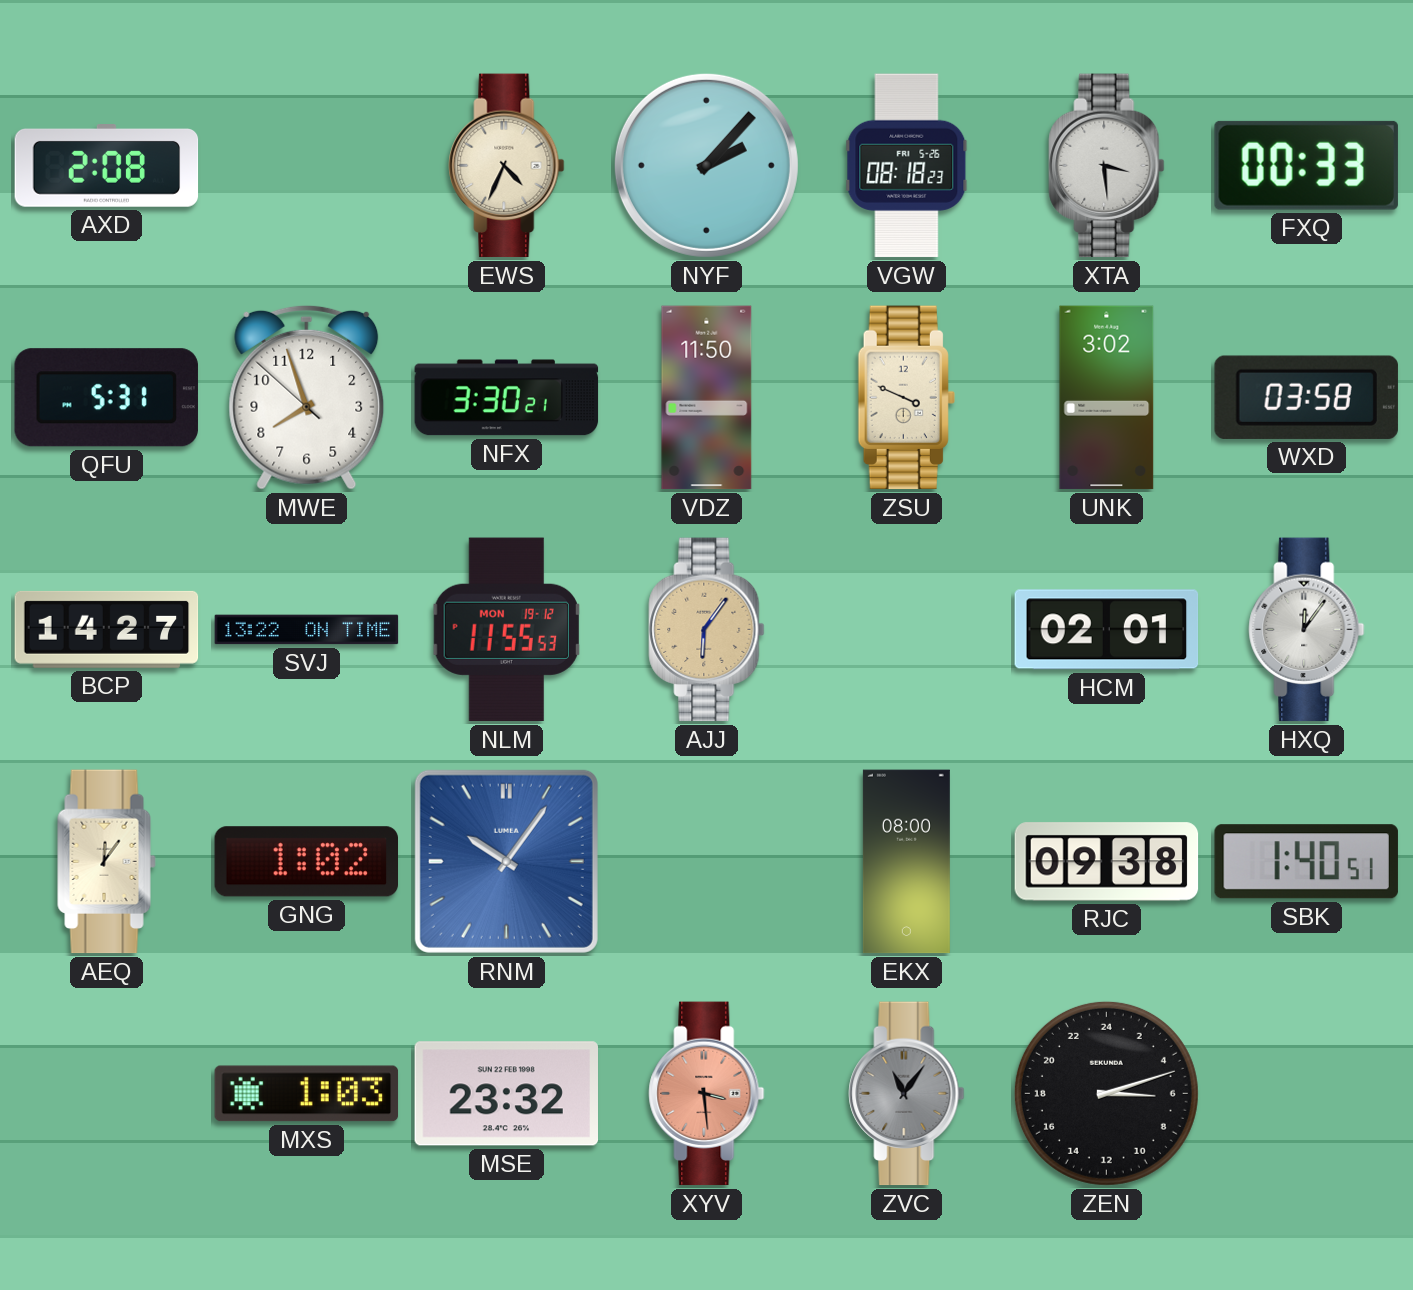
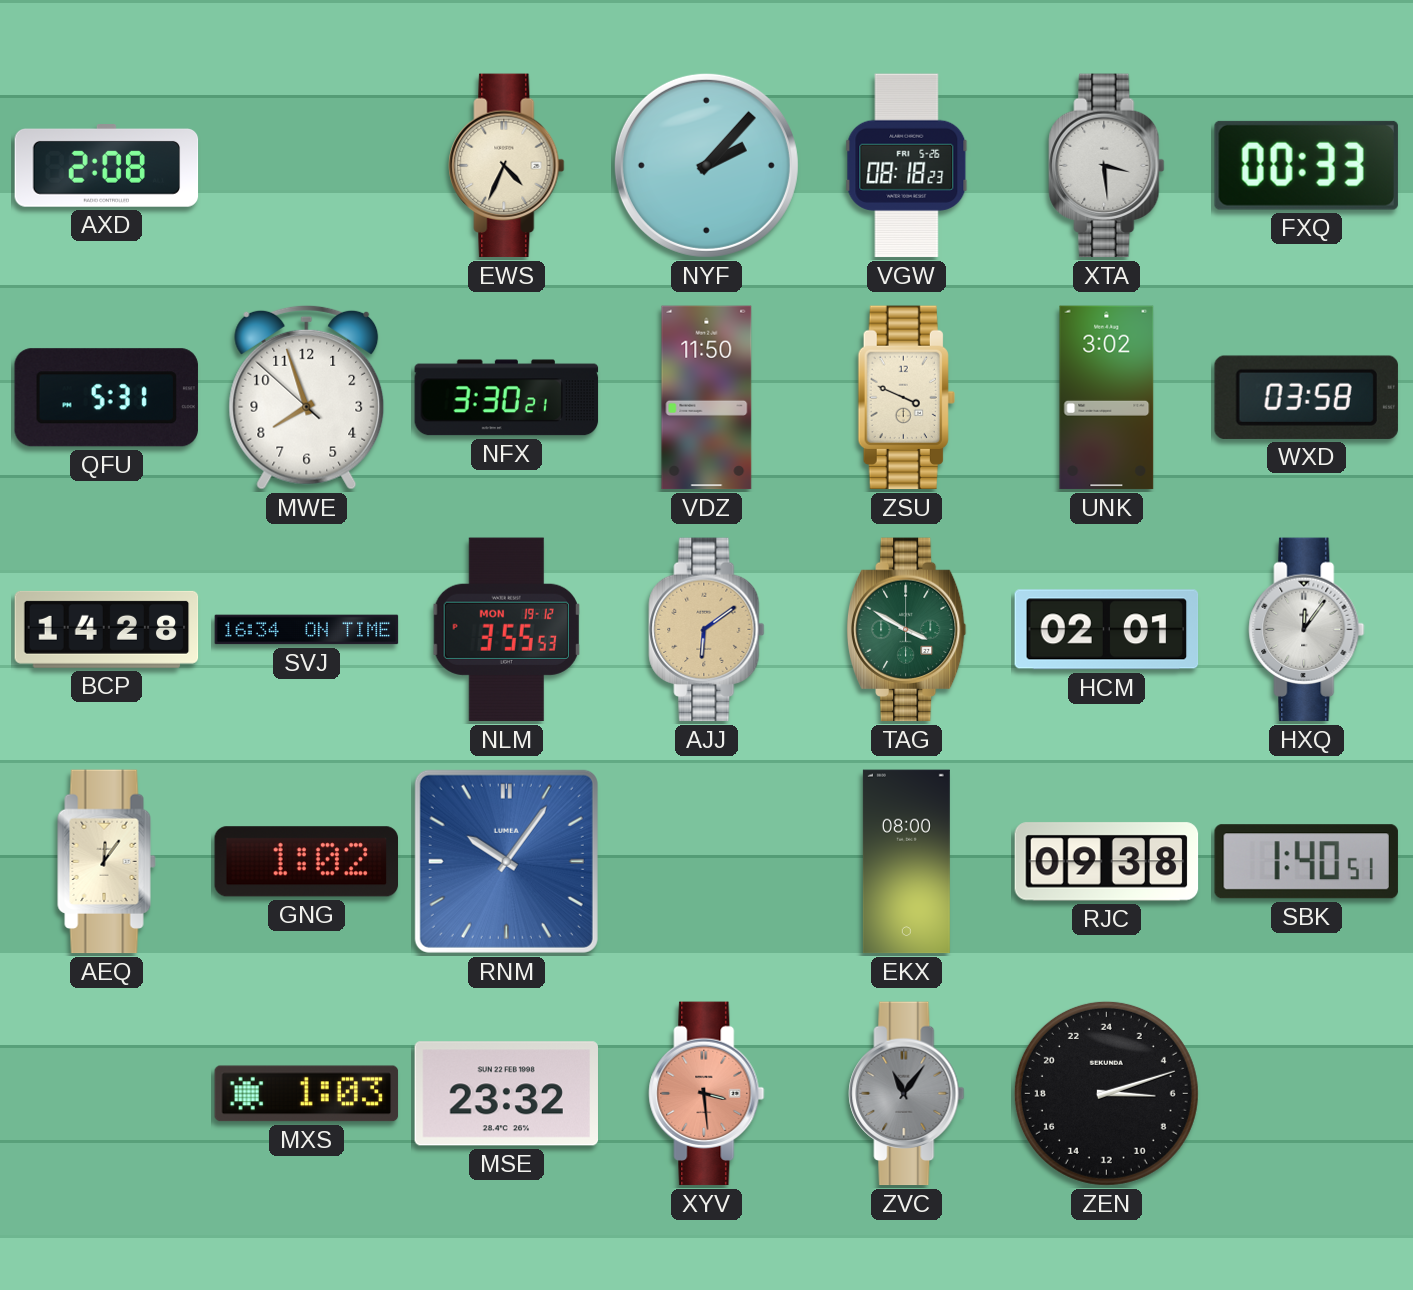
BCP: 14:27 -> 14:28 (107, 629)
SVJ: 13:22 -> 16:34 (307, 630)
NLM: 11:55 -> 3:55 (506, 630)
AJJ: 6:06 -> 6:09 (707, 630)
TAG: none -> 3:50 (906, 630)
